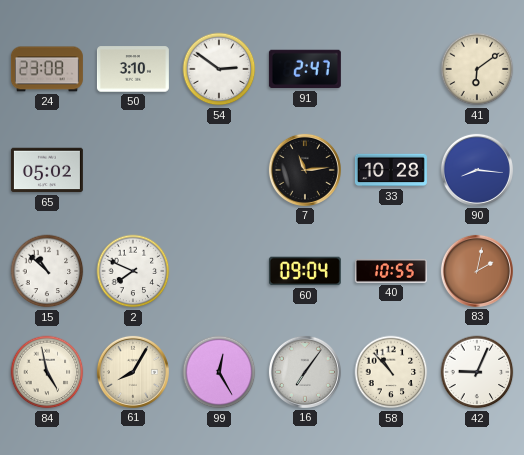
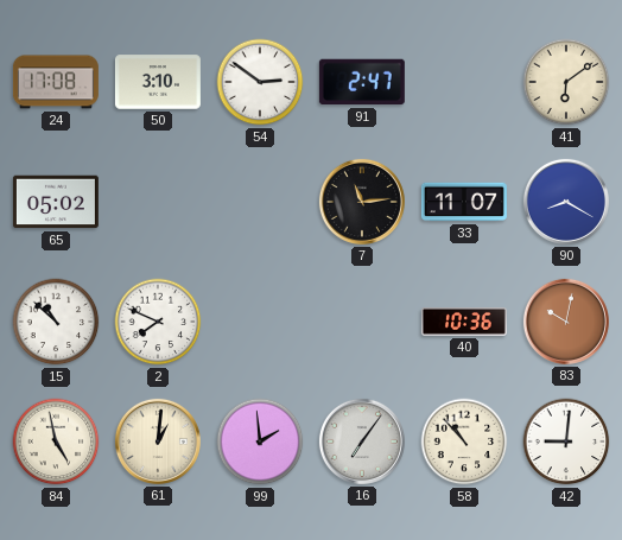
24: 23:08 -> 17:08 (56, 82)
33: 10:28 -> 11:07 (464, 202)
90: 8:16 -> 8:20 (566, 202)
60: 09:04 -> none (305, 271)
40: 10:55 -> 10:36 (464, 323)
83: 2:02 -> 10:02 (566, 322)
61: 8:05 -> 1:01 (158, 441)
99: 12:25 -> 1:59 (260, 441)
42: 9:04 -> 9:01 (566, 441)
